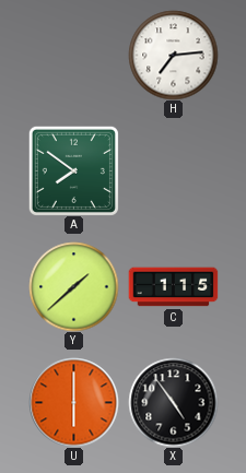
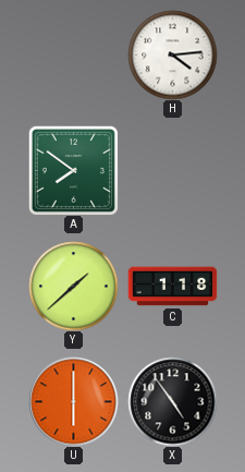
H: 7:14 -> 4:14 (172, 55)
C: 1:15 -> 1:18 (172, 287)
